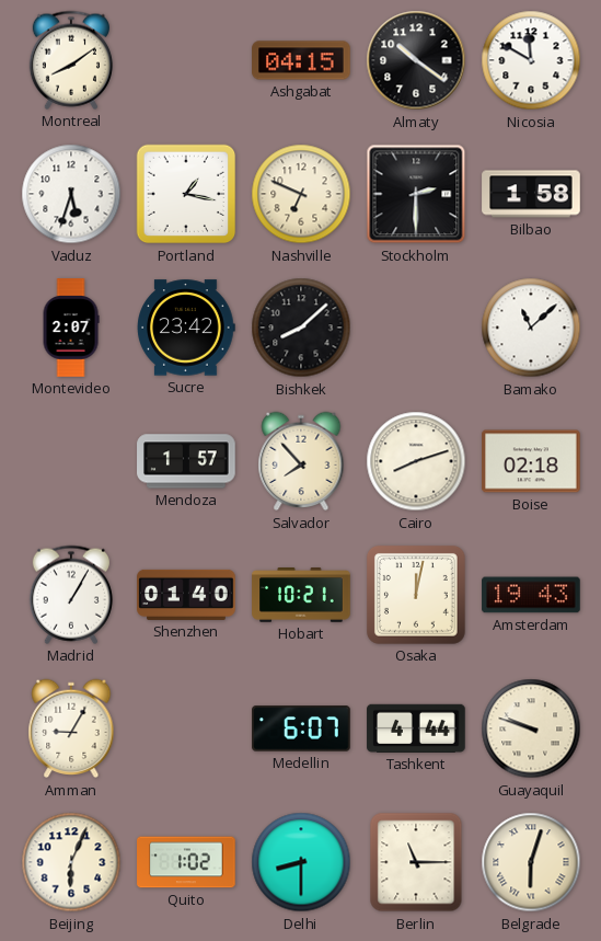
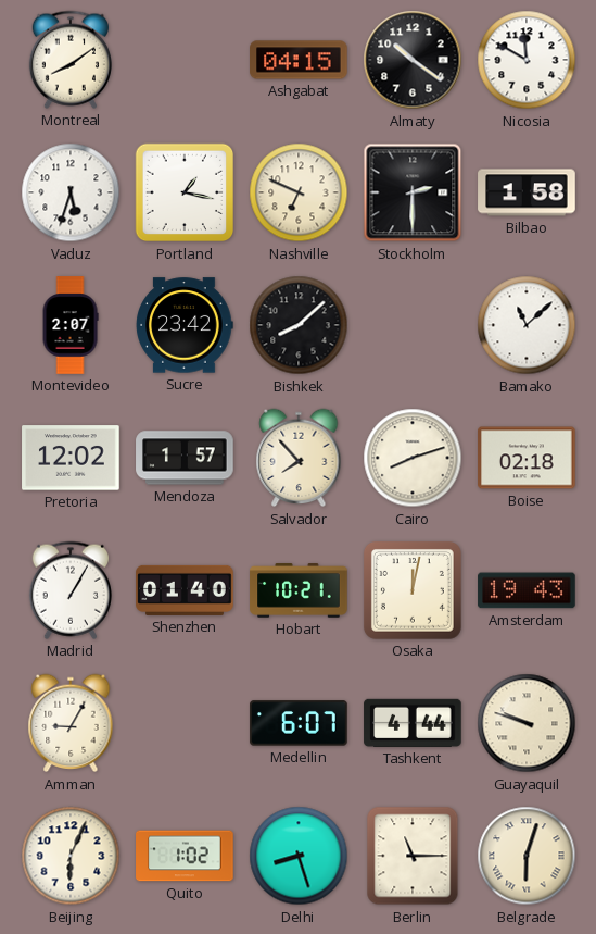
Pretoria: none -> 12:02 (71, 458)
Delhi: 8:30 -> 8:27 (299, 856)
